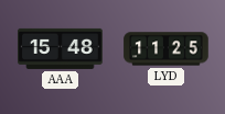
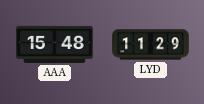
LYD: 11:25 -> 11:29 (151, 45)
